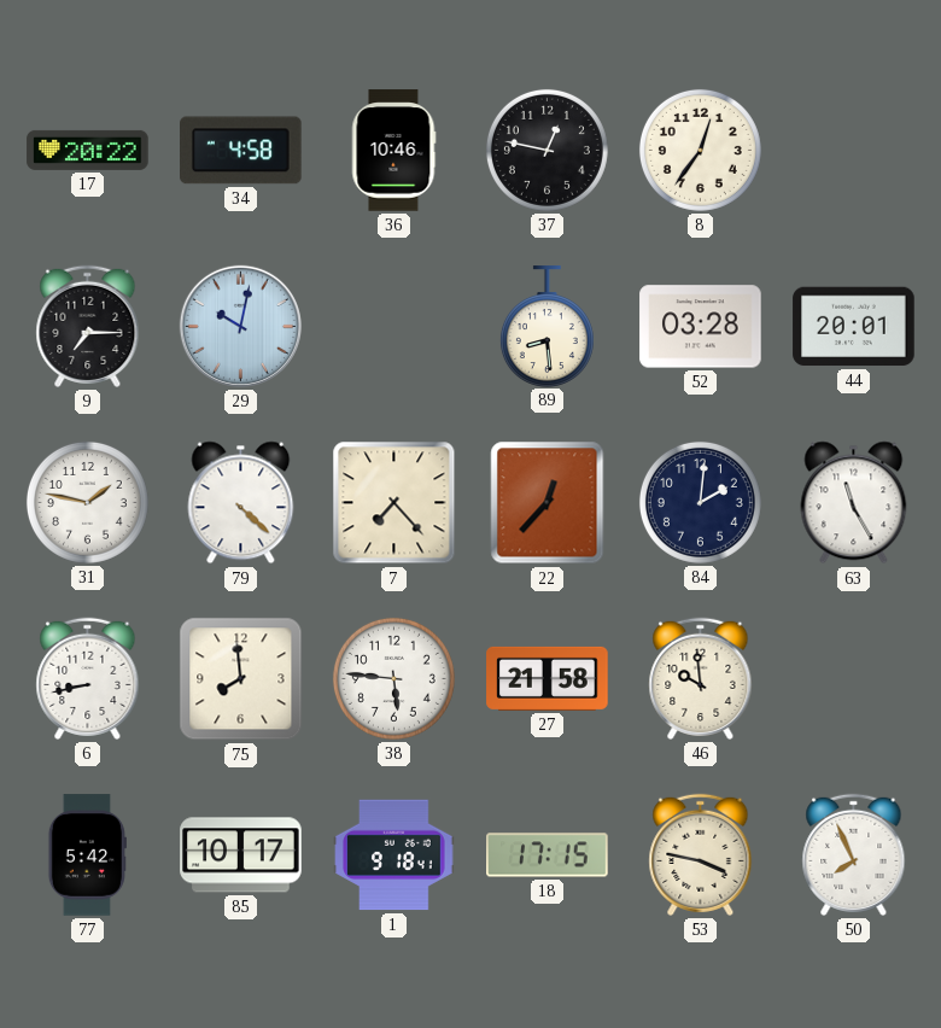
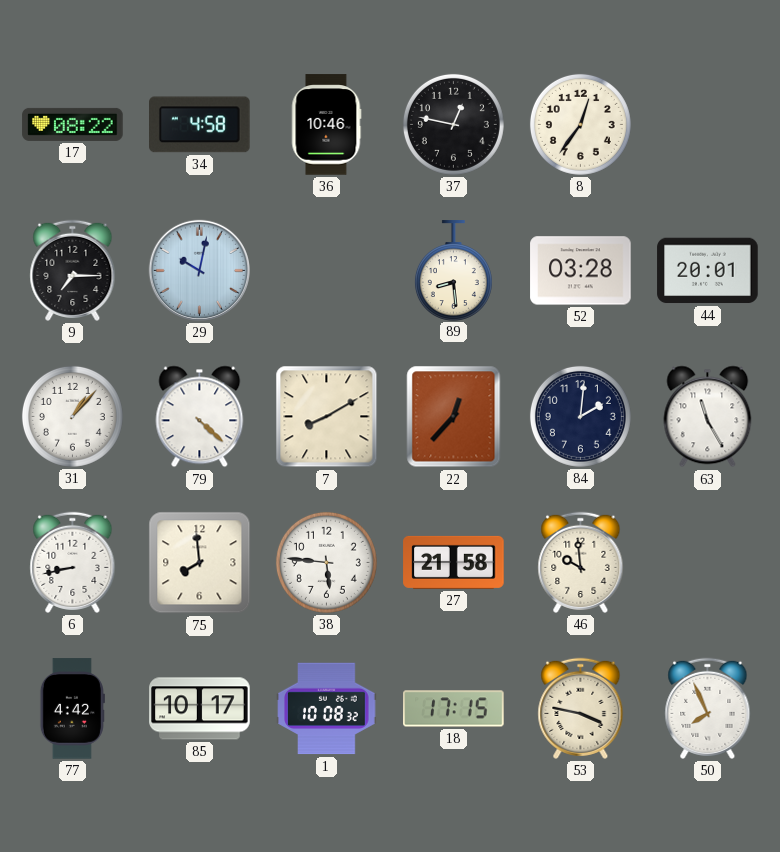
17: 20:22 -> 08:22 (73, 124)
31: 1:47 -> 1:07 (72, 416)
7: 7:23 -> 8:10 (327, 417)
77: 5:42 -> 4:42 (72, 709)
1: 9:18 -> 10:08 (327, 709)
